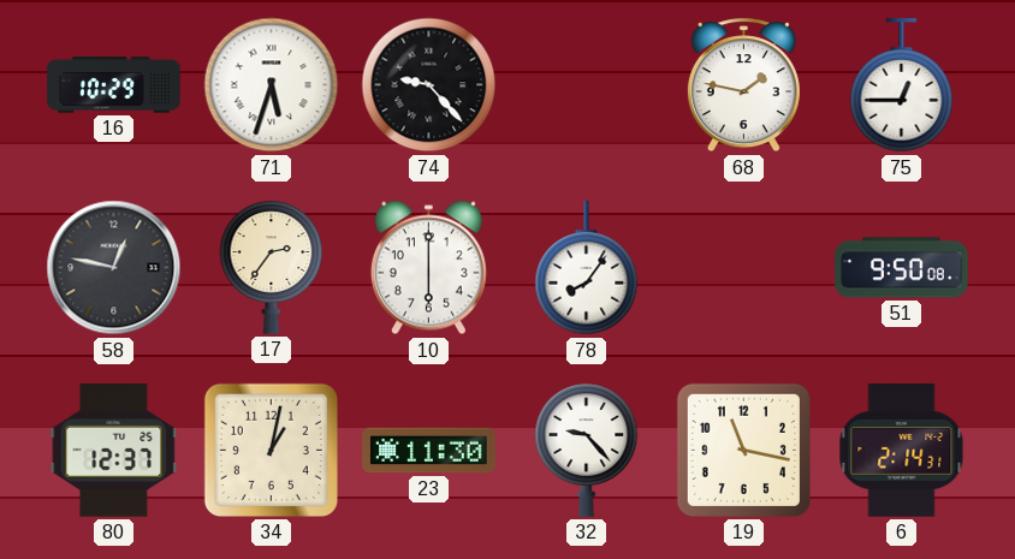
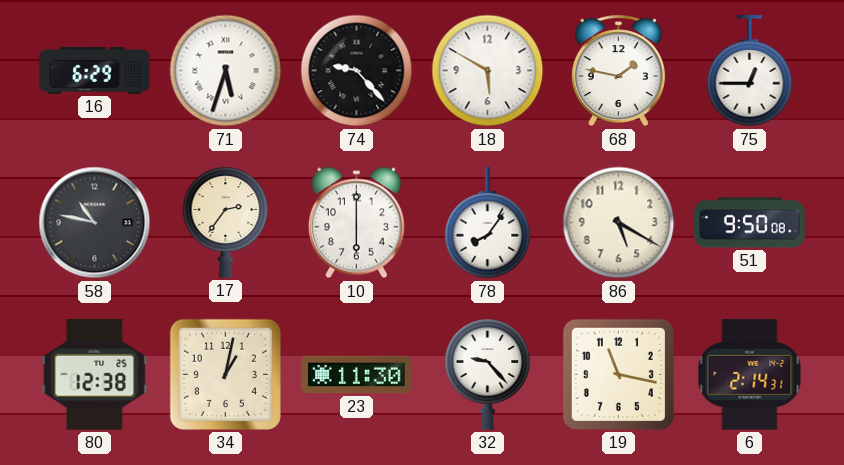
16: 10:29 -> 6:29 (95, 71)
18: none -> 5:50 (488, 71)
58: 12:47 -> 10:47 (95, 223)
86: none -> 5:20 (619, 223)
80: 12:37 -> 12:38 (95, 375)
